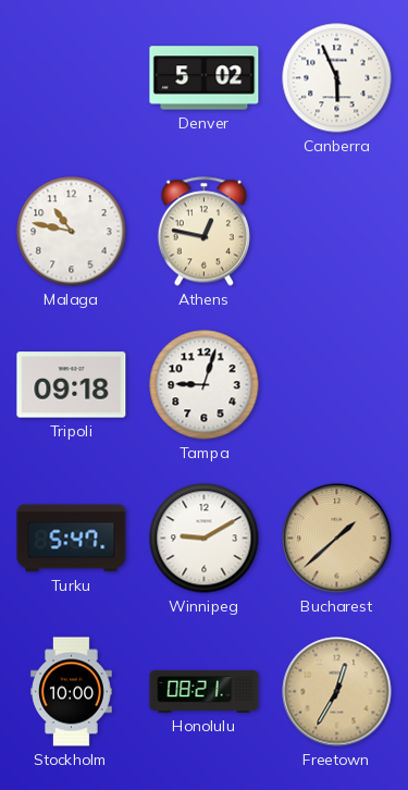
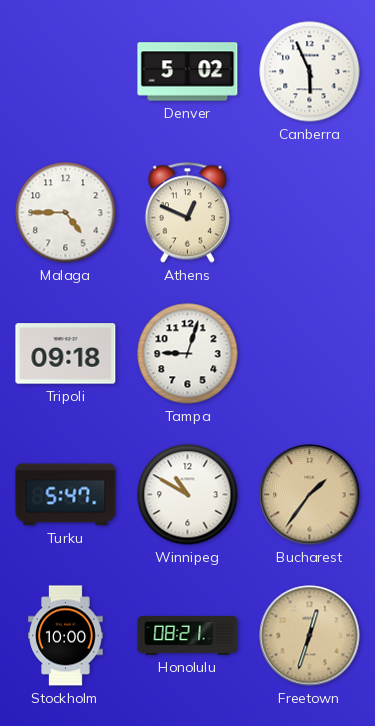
Malaga: 10:47 -> 4:45 (66, 213)
Athens: 12:47 -> 12:49 (187, 213)
Winnipeg: 9:10 -> 10:50 (188, 495)
Bucharest: 1:38 -> 1:36 (310, 495)
Freetown: 12:35 -> 12:33 (310, 636)
